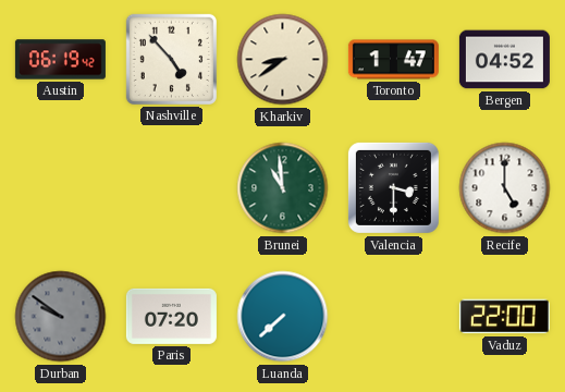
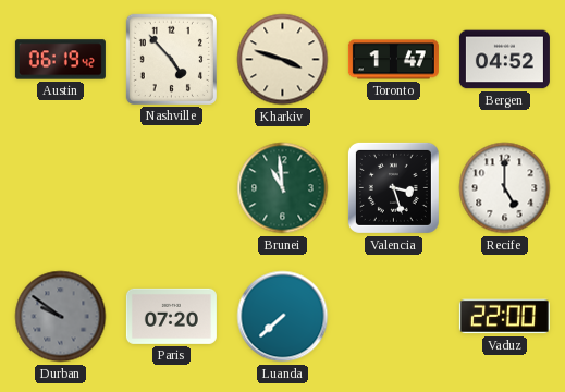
Kharkiv: 8:39 -> 3:48 (283, 60)
Valencia: 3:30 -> 3:27 (393, 187)
